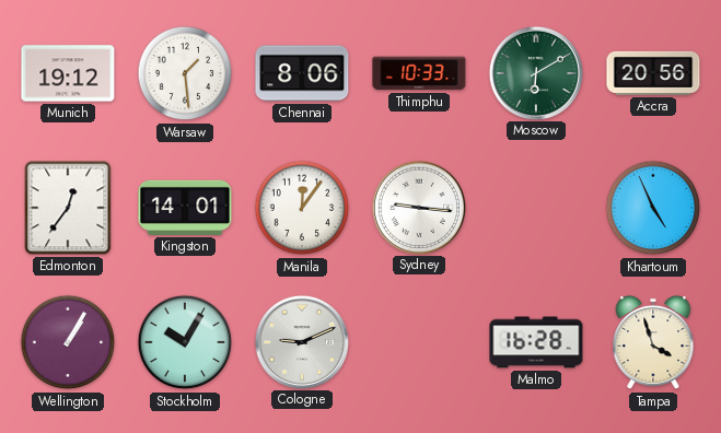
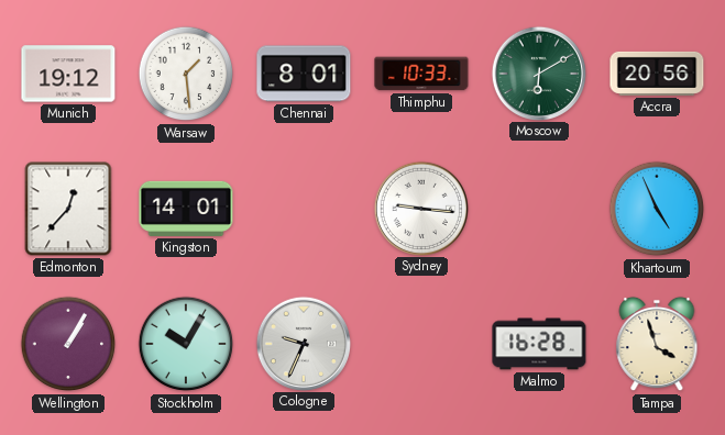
Chennai: 8:06 -> 8:01 (304, 74)
Edmonton: 12:36 -> 12:37 (68, 209)
Manila: 12:06 -> none (302, 208)
Cologne: 9:11 -> 9:34 (303, 343)
